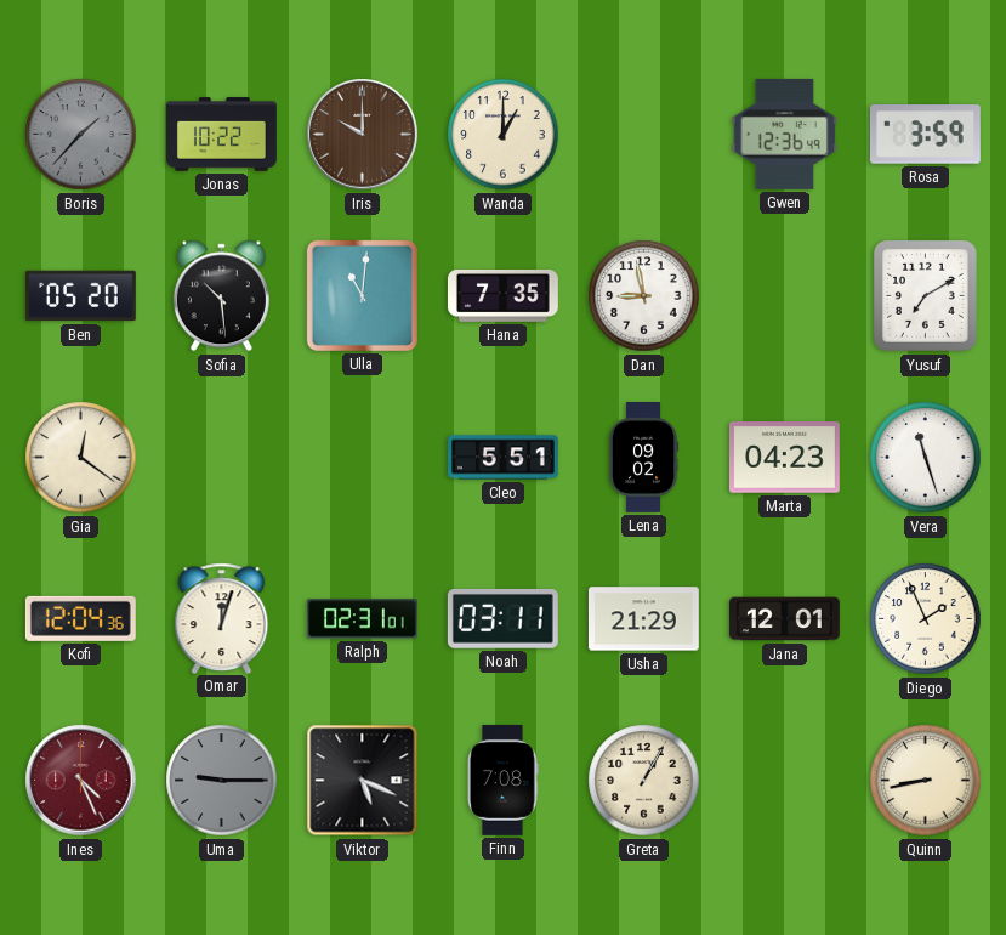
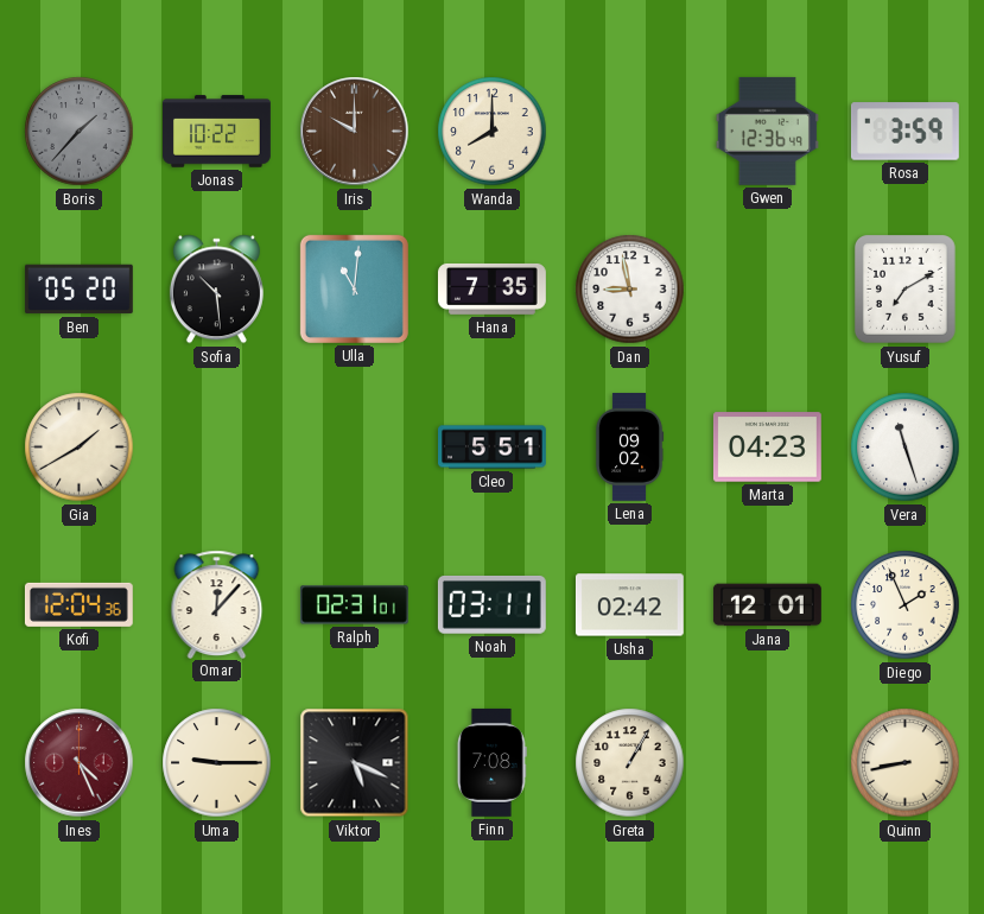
Wanda: 1:00 -> 8:00 (493, 132)
Gia: 12:21 -> 1:40 (80, 448)
Omar: 12:03 -> 12:07 (217, 604)
Usha: 21:29 -> 02:42 (629, 605)
Uma dial: grey -> cream (217, 763)
